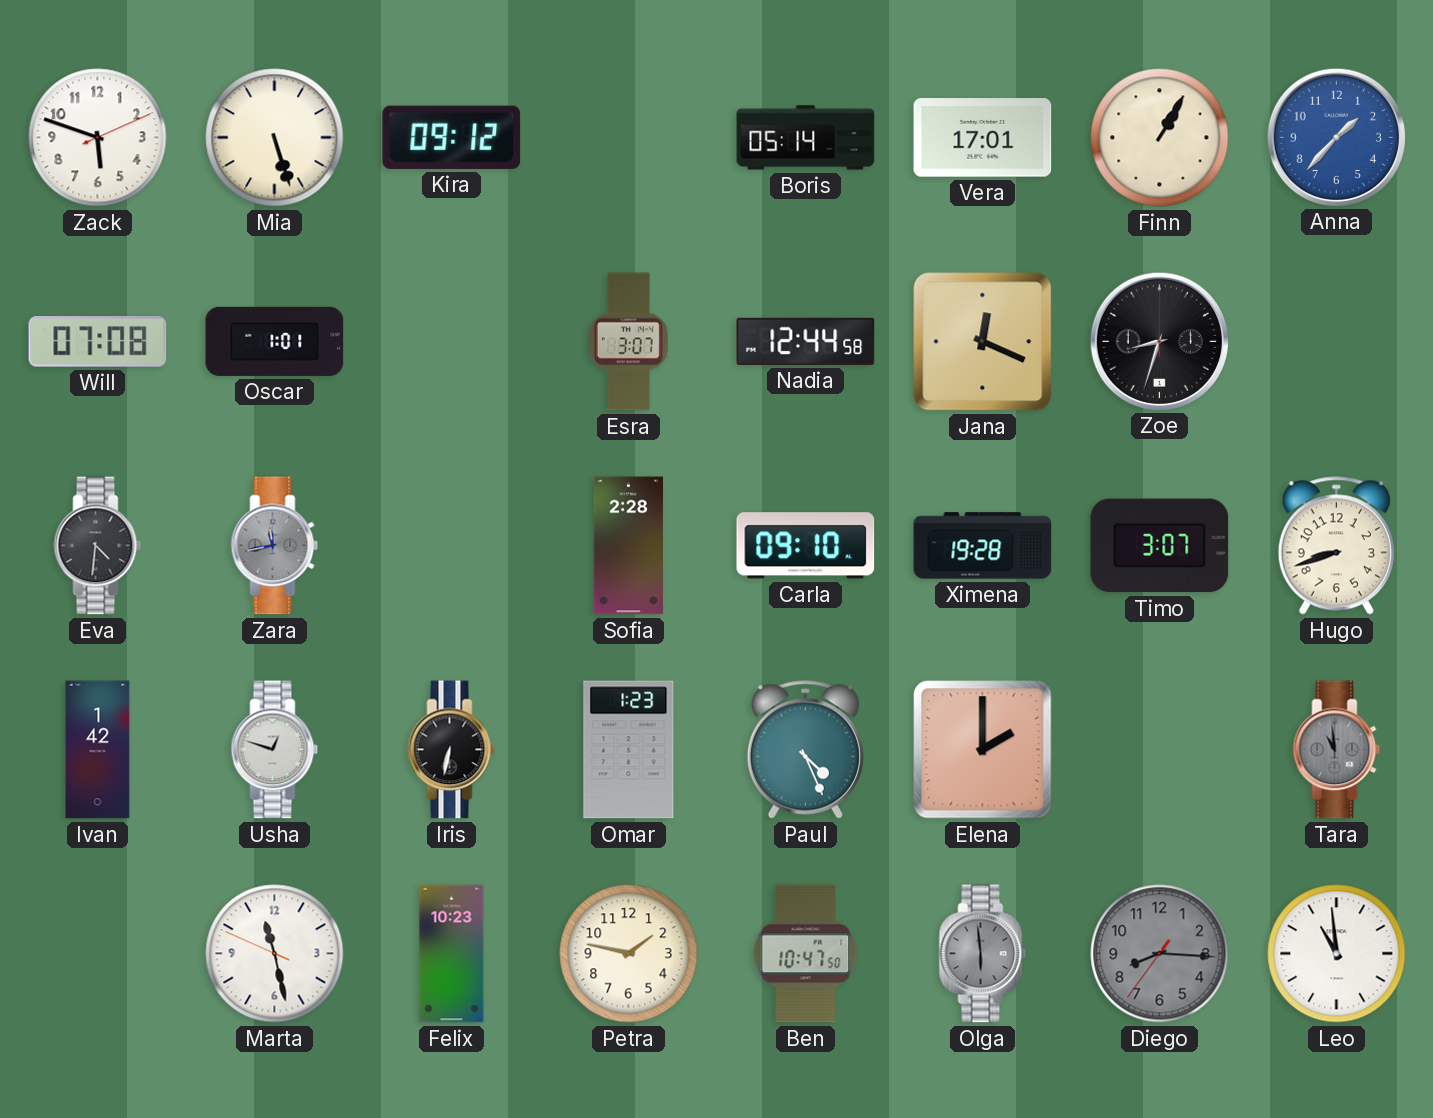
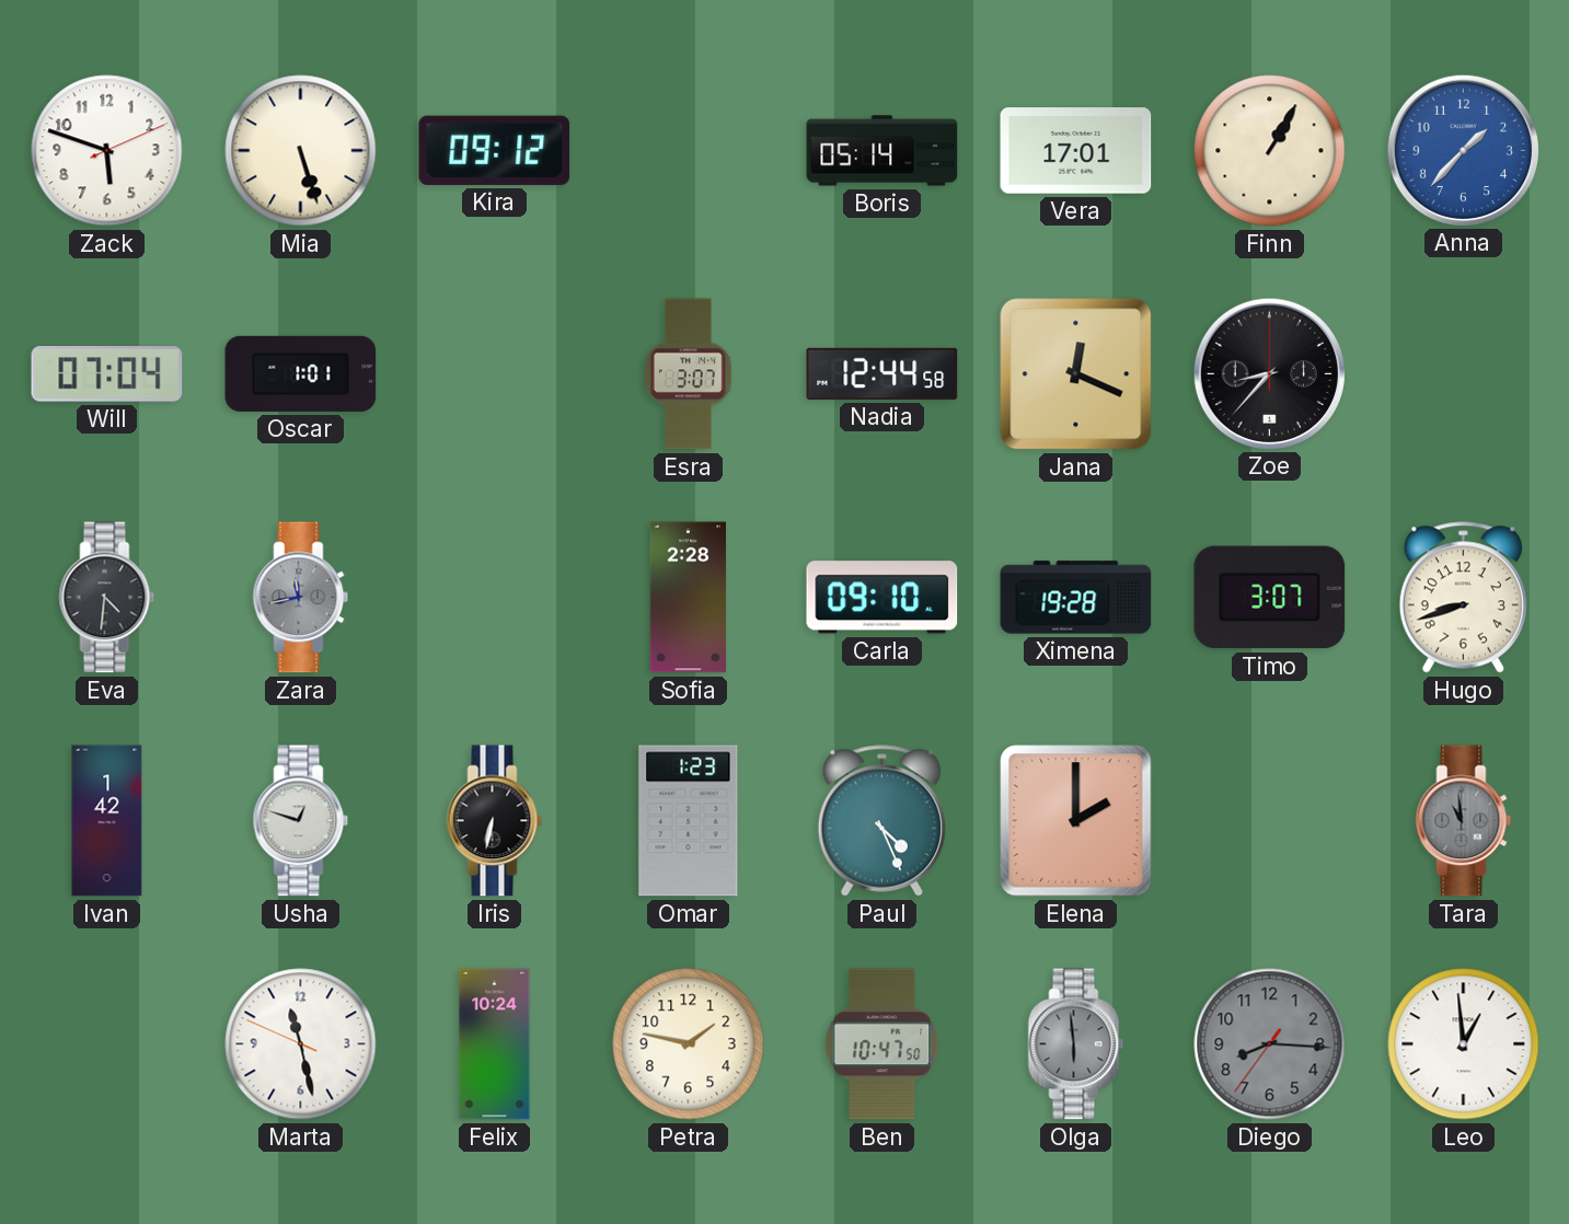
Will: 07:08 -> 07:04 (107, 374)
Zoe: 8:33 -> 8:37 (1269, 373)
Felix: 10:23 -> 10:24 (495, 1044)
Leo: 10:59 -> 12:59 (1464, 1044)
